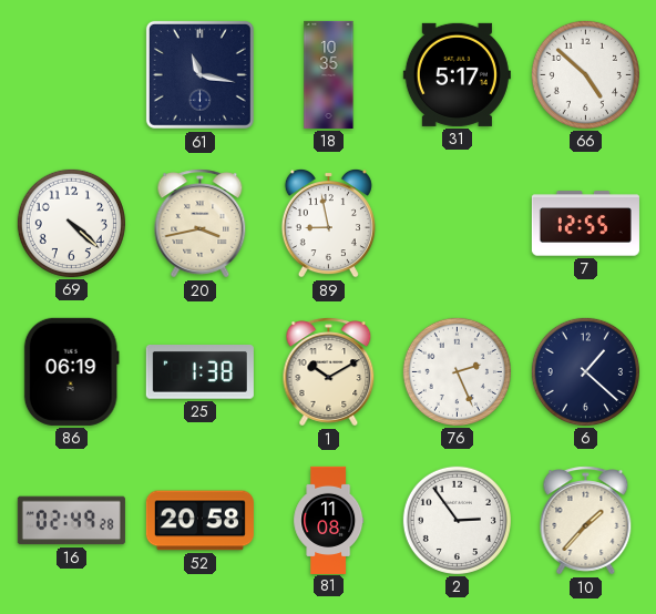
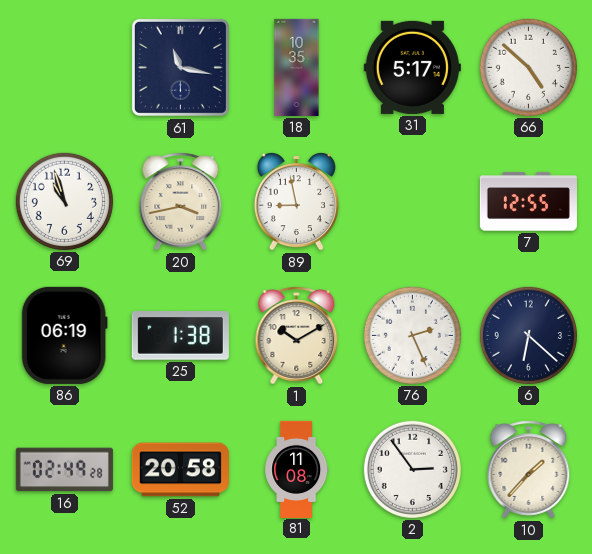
69: 4:22 -> 10:57 (64, 201)
6: 1:22 -> 6:22 (528, 335)
